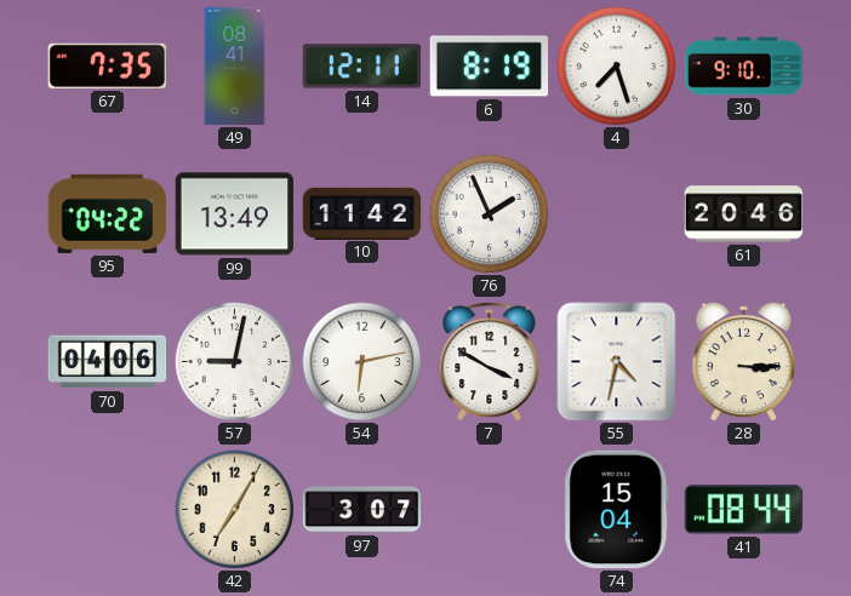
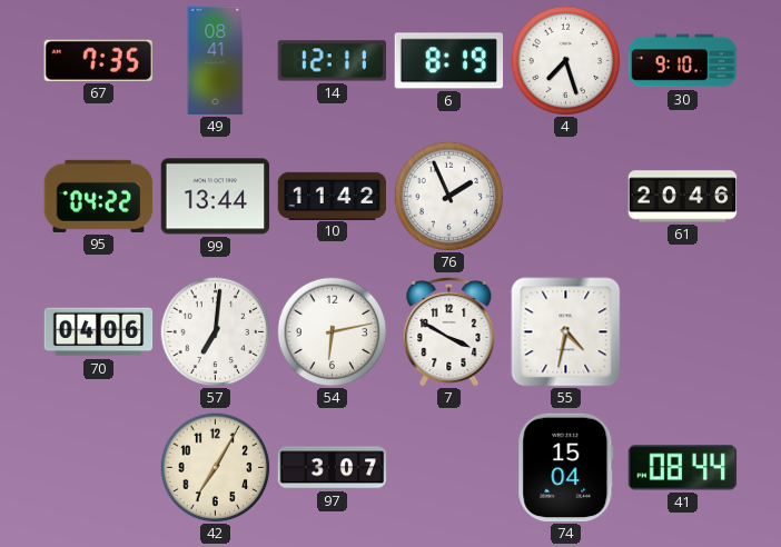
99: 13:49 -> 13:44 (216, 197)
57: 9:02 -> 7:01 (216, 332)
28: 3:15 -> none (744, 361)
